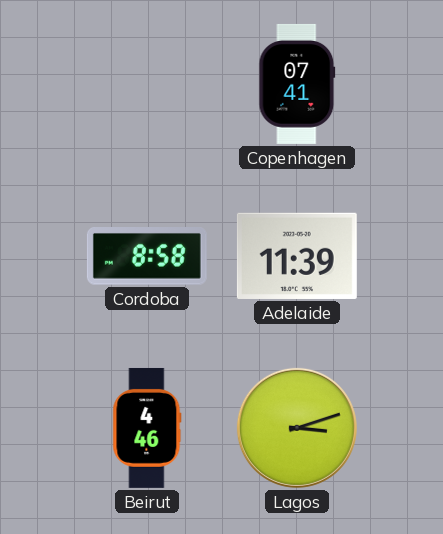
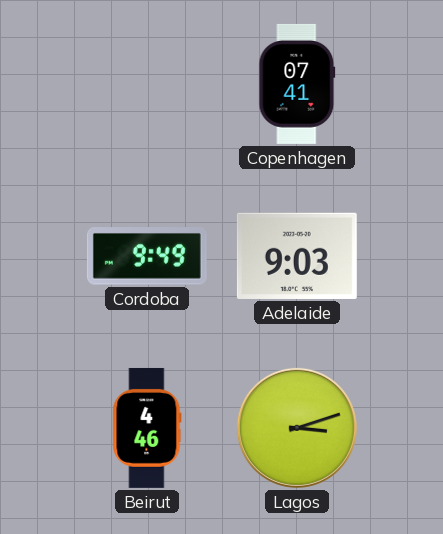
Cordoba: 8:58 -> 9:49 (147, 256)
Adelaide: 11:39 -> 9:03 (297, 256)
